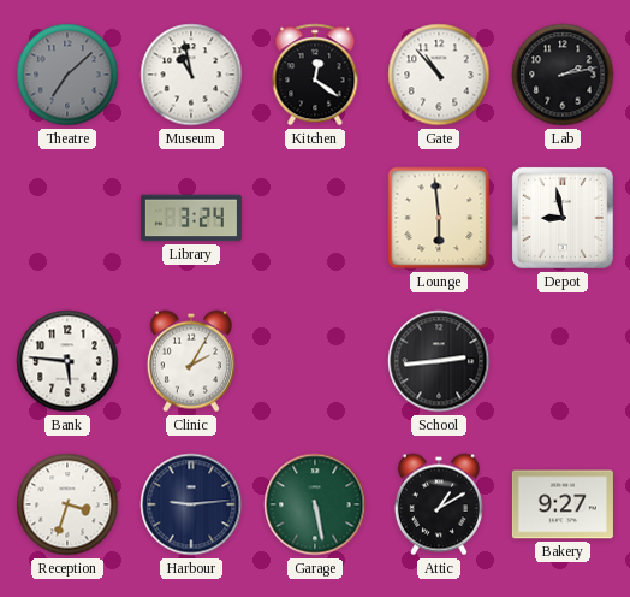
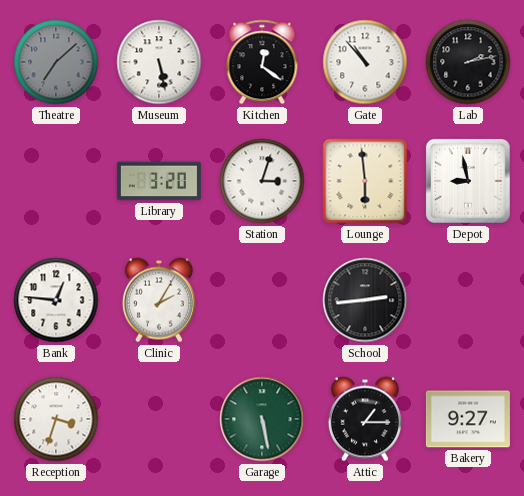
Museum: 10:58 -> 5:28 (159, 62)
Library: 3:24 -> 3:20 (159, 181)
Station: none -> 3:03 (262, 181)
Bank: 5:46 -> 12:46 (56, 300)
Harbour: 9:14 -> none (191, 504)
Attic: 1:10 -> 1:15 (365, 419)
